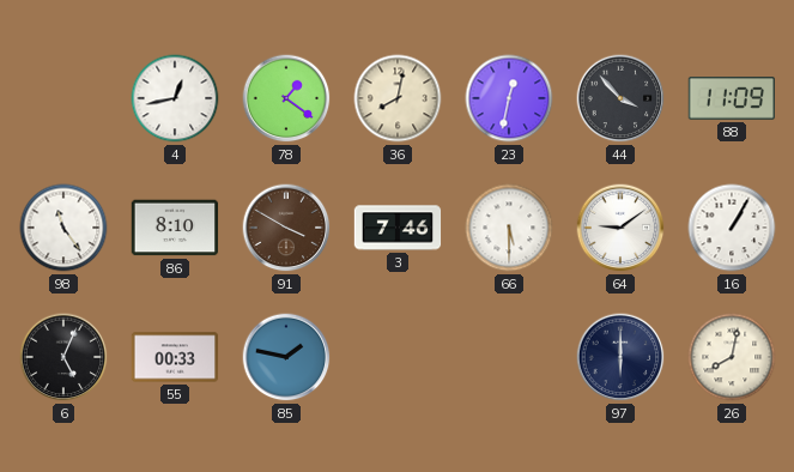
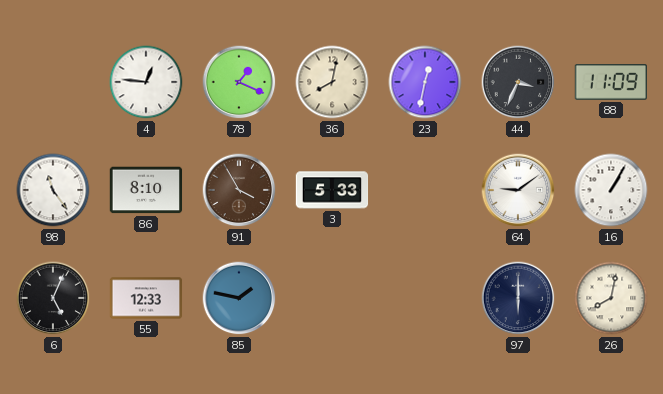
4: 12:43 -> 12:46 (146, 82)
78: 1:21 -> 1:19 (239, 82)
44: 3:53 -> 3:34 (518, 82)
91: 3:50 -> 3:55 (239, 190)
3: 7:46 -> 5:33 (332, 190)
66: 5:30 -> none (509, 228)
55: 00:33 -> 12:33 (146, 298)
